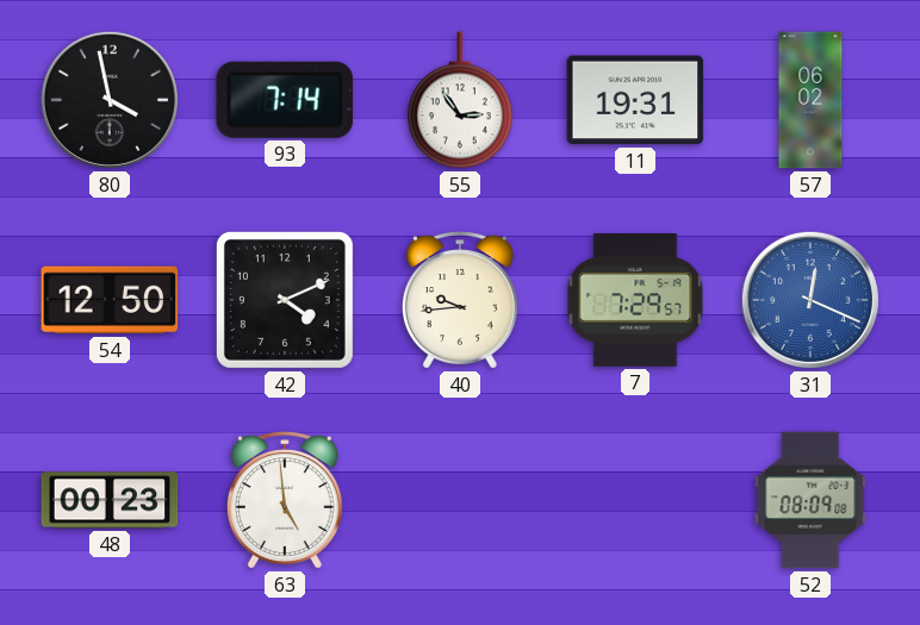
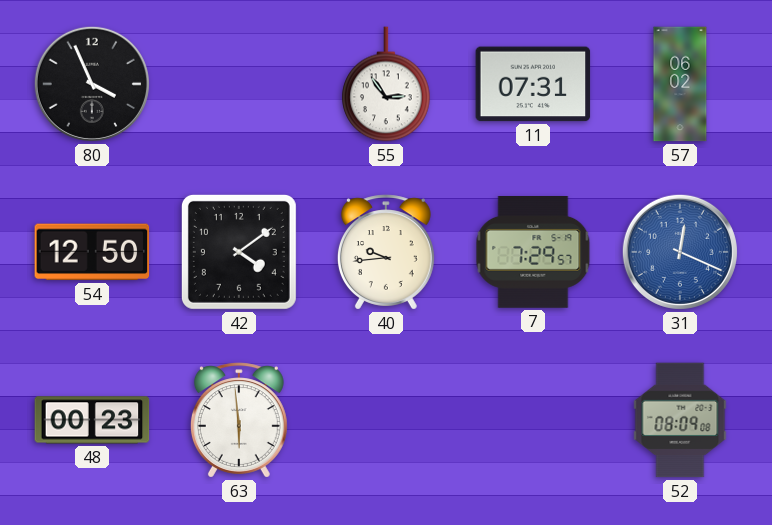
80: 3:58 -> 3:56 (92, 84)
93: 7:14 -> none (285, 100)
11: 19:31 -> 07:31 (533, 84)
42: 4:11 -> 4:09 (239, 252)
63: 4:59 -> 5:59 (239, 420)
